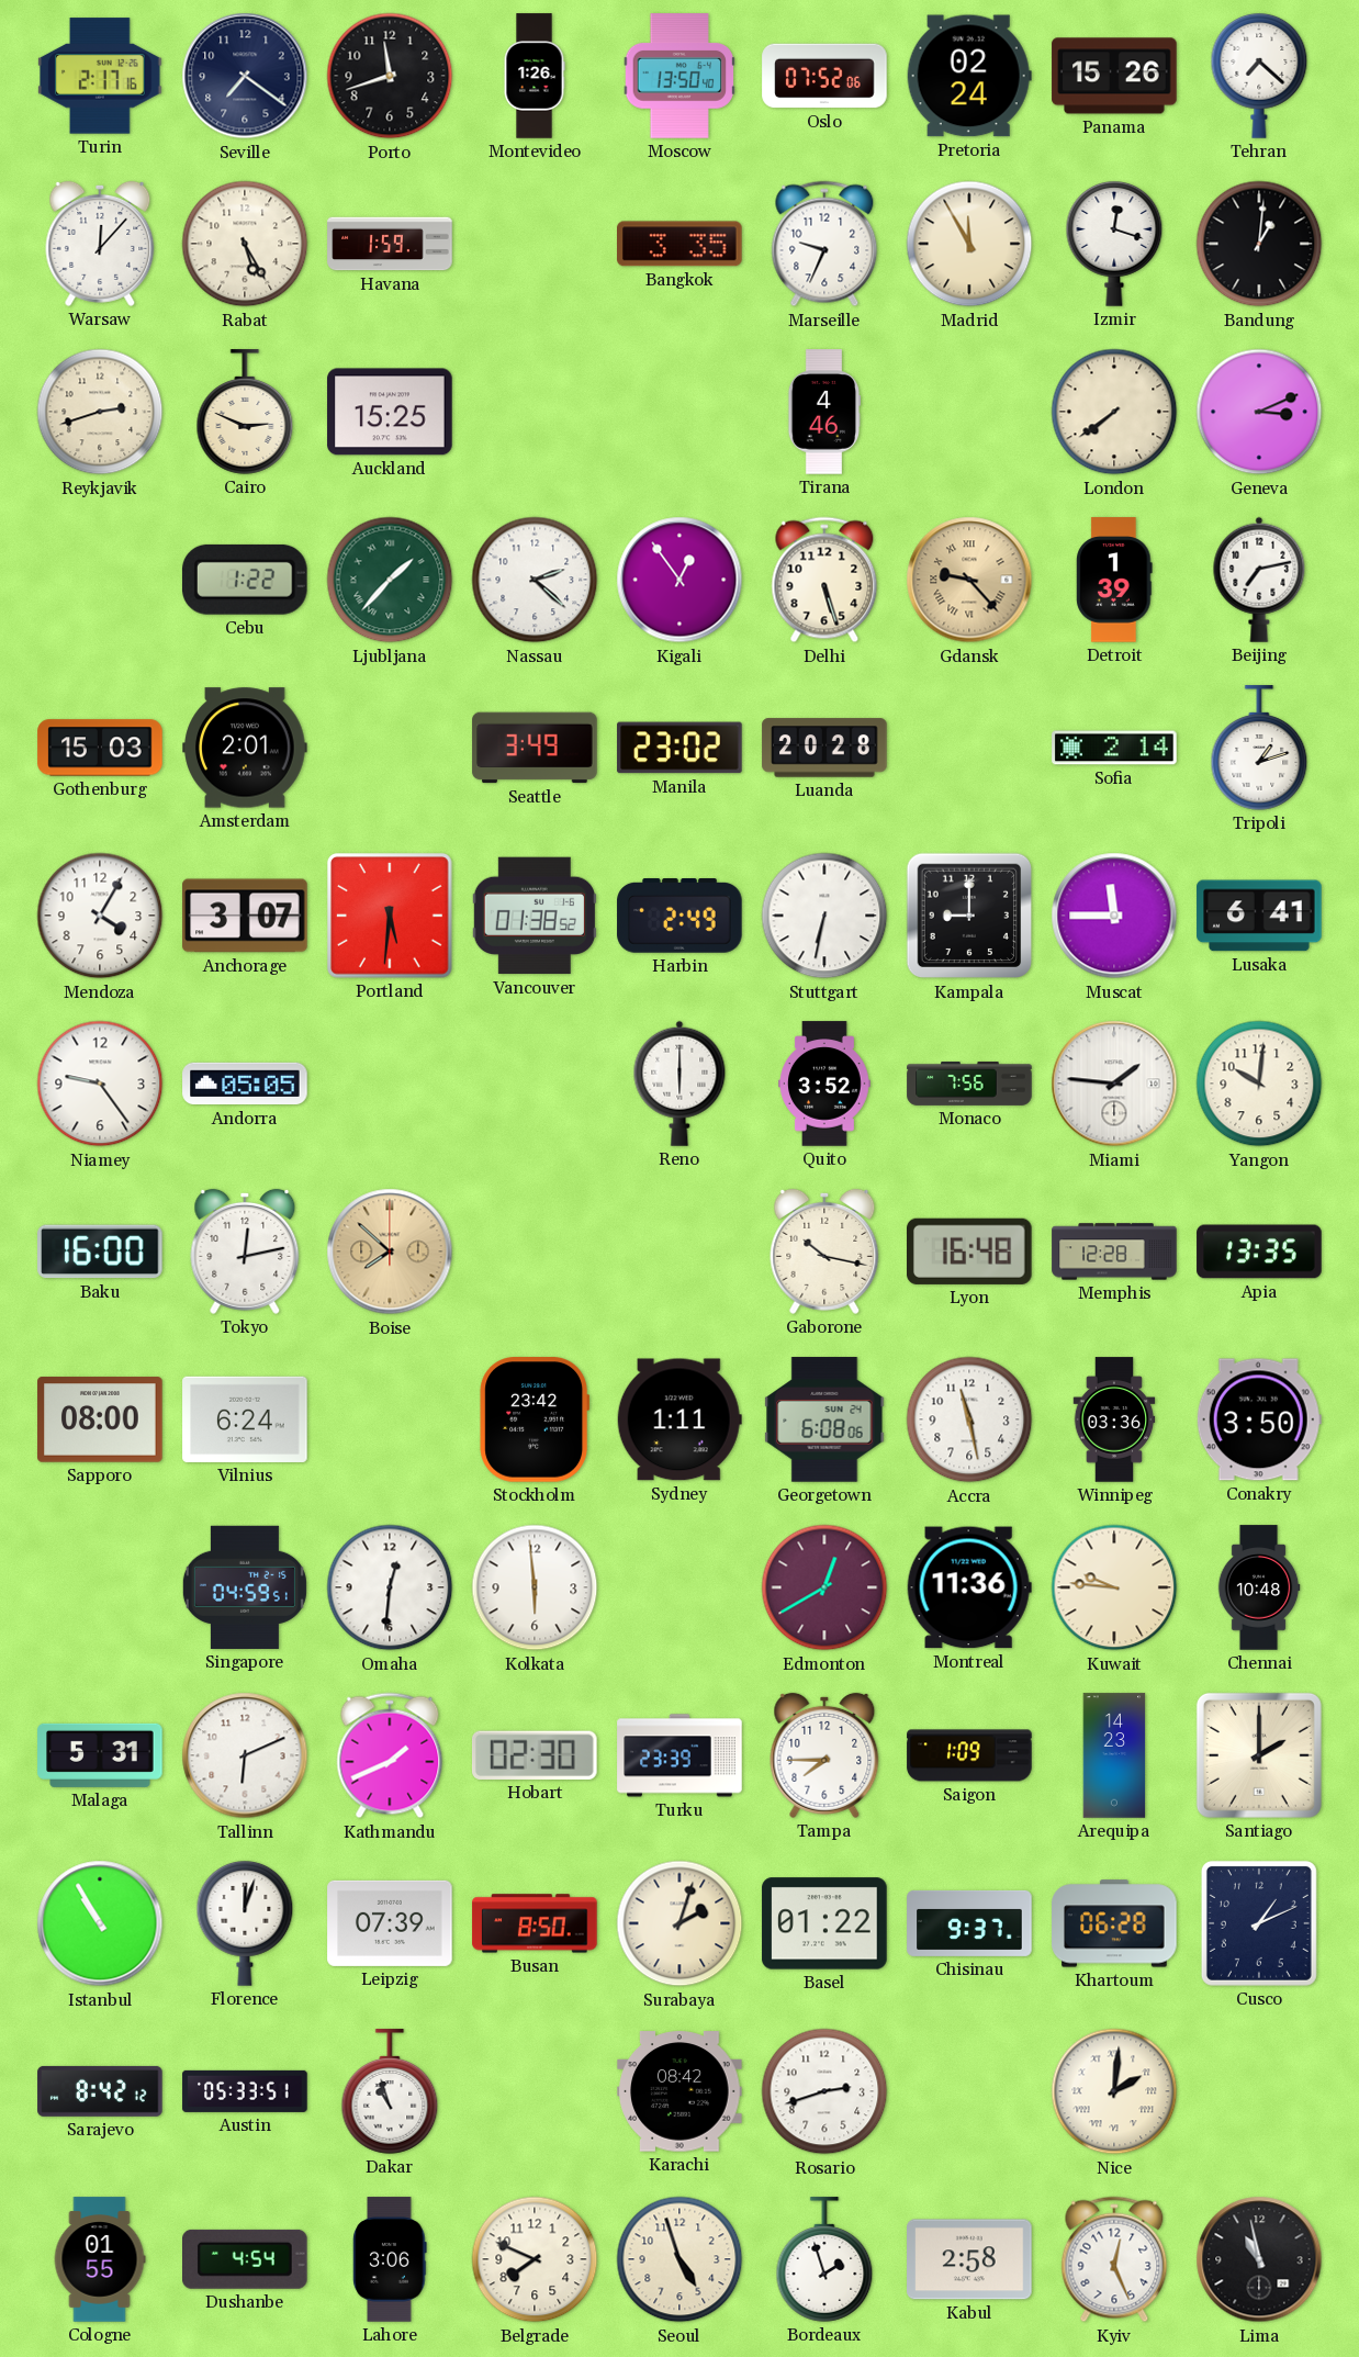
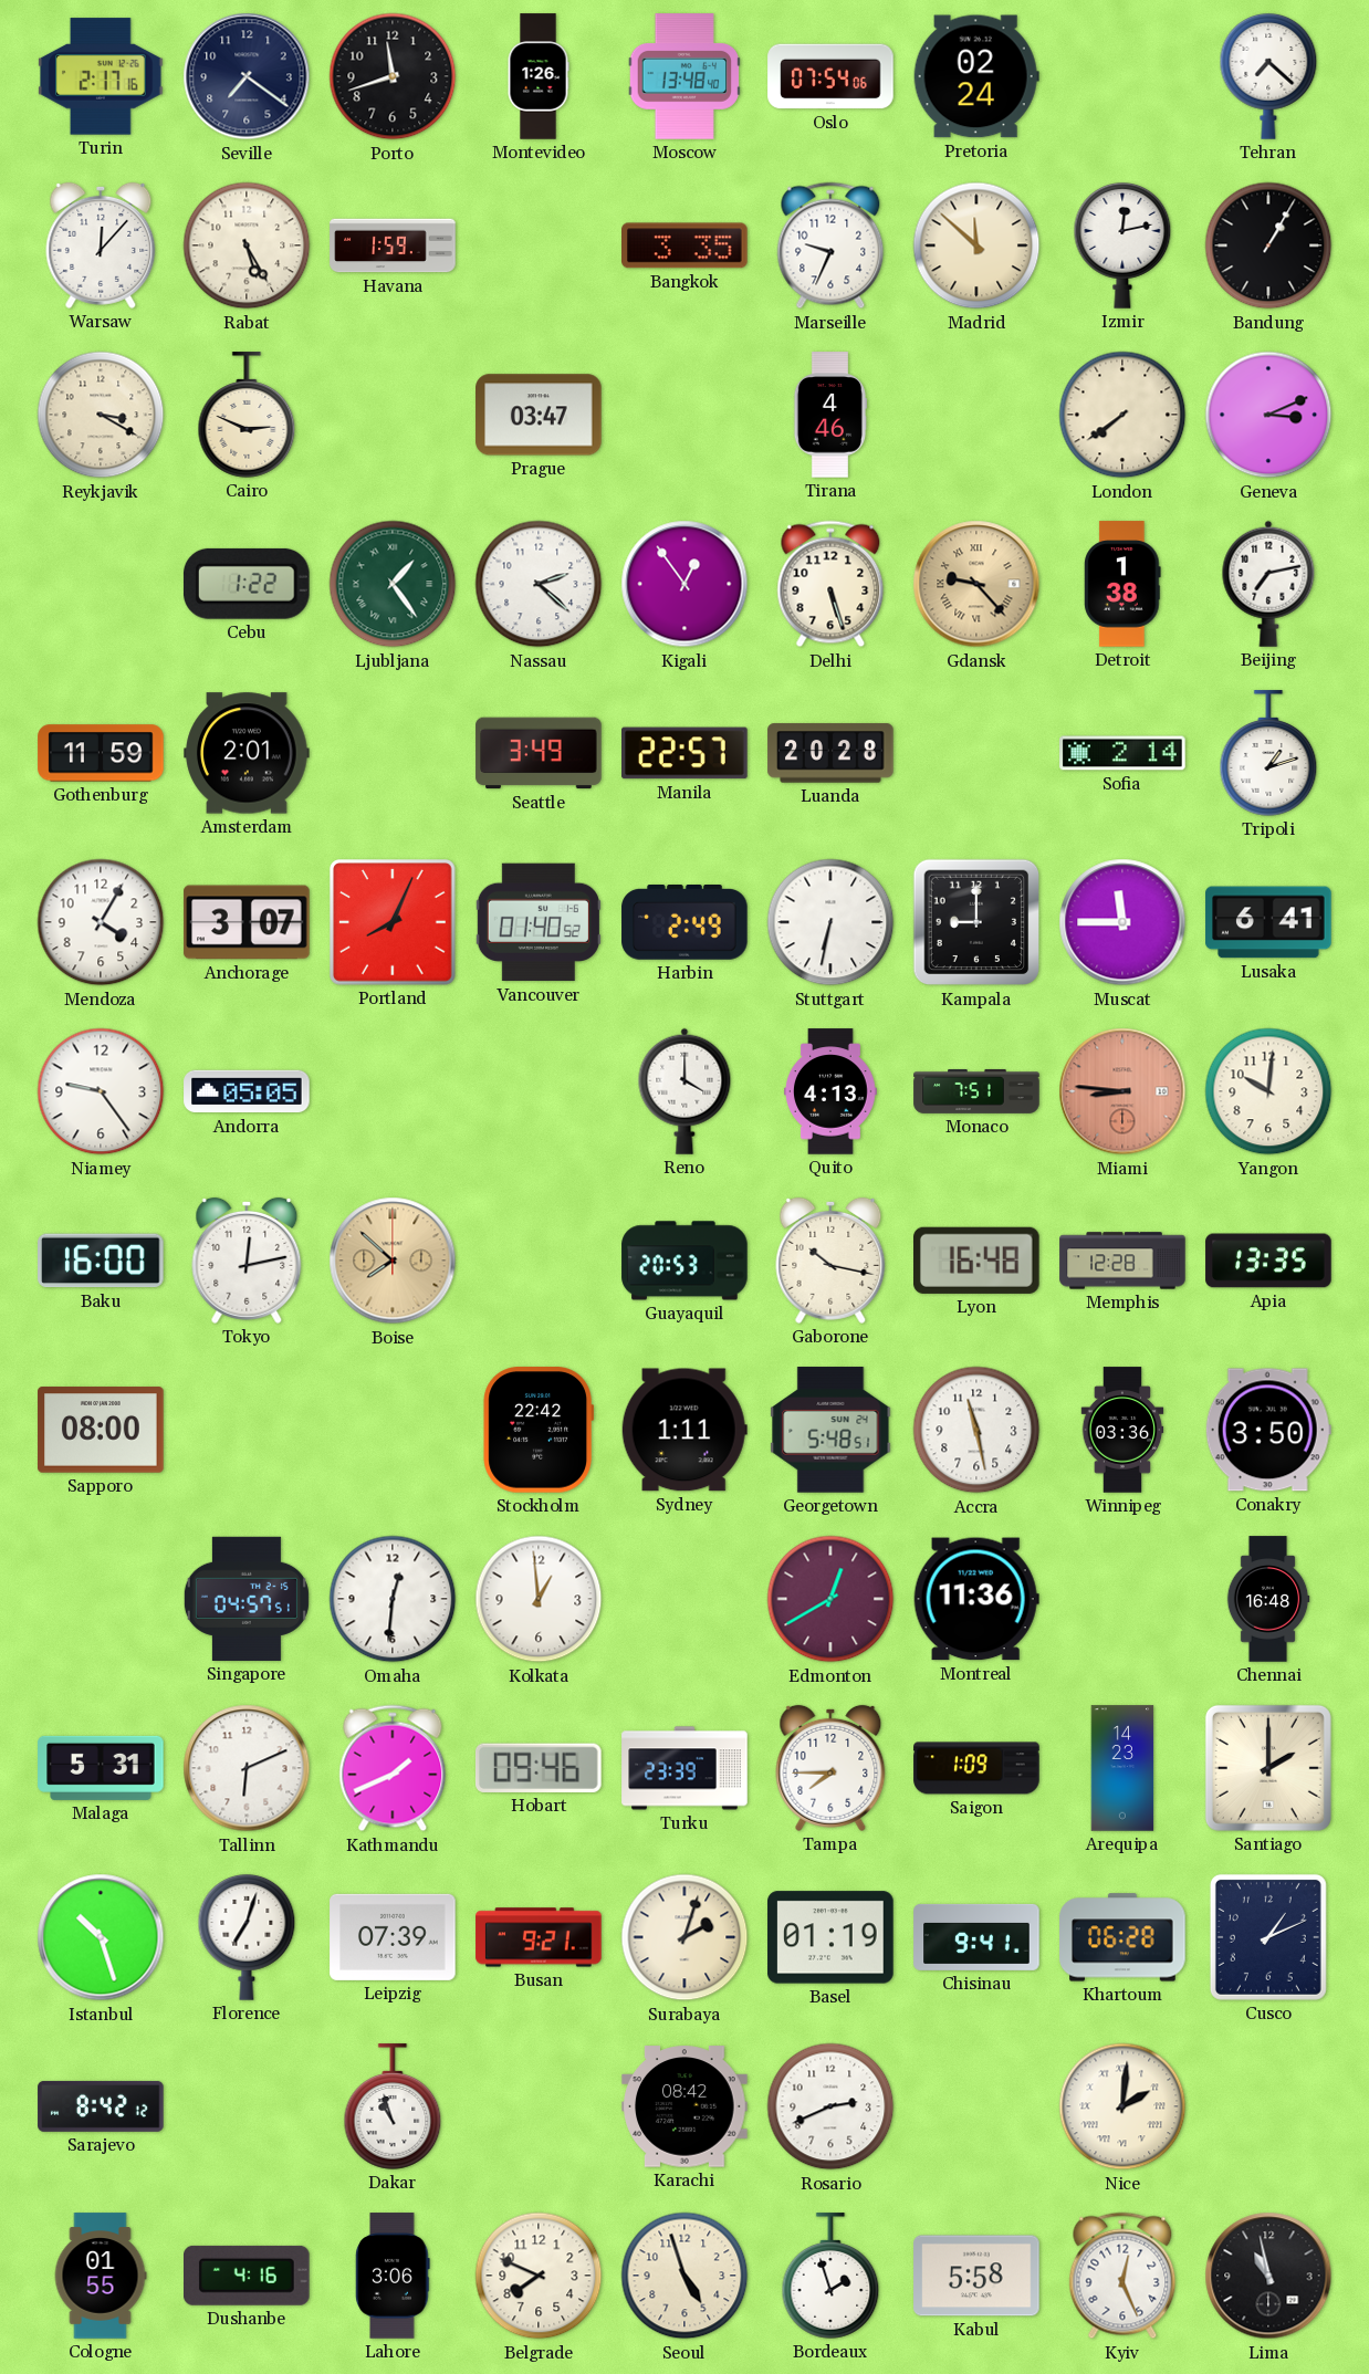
Moscow: 13:50 -> 13:48 (684, 76)
Oslo: 07:52 -> 07:54 (830, 76)
Panama: 15:26 -> none (1114, 76)
Madrid: 11:55 -> 11:52 (976, 245)
Izmir: 12:18 -> 12:13 (1122, 245)
Bandung: 1:01 -> 1:05 (1268, 245)
Reykjavik: 2:42 -> 3:20 (101, 415)
Auckland: 15:25 -> none (390, 412)
Prague: none -> 03:47 (539, 415)
Ljubljana: 1:37 -> 1:24 (393, 584)
Detroit: 1:39 -> 1:38 (1122, 584)
Gothenburg: 15:03 -> 11:59 (101, 753)
Manila: 23:02 -> 22:57 (684, 753)
Portland: 5:31 -> 8:04 (394, 923)
Vancouver: 01:38 -> 01:40 (539, 922)
Reno: 6:00 -> 4:00 (684, 1091)
Quito: 3:52 -> 4:13 (830, 1091)
Monaco: 7:56 -> 7:51 (976, 1091)
Miami: 1:46 -> 8:46 (1122, 1091)
Miami dial: white -> salmon (1122, 1091)
Guayaquil: none -> 20:53 (684, 1261)
Vilnius: 6:24 -> none (245, 1419)
Stockholm: 23:42 -> 22:42 (539, 1430)
Georgetown: 6:08 -> 5:48 (830, 1430)
Singapore: 04:59 -> 04:57 (247, 1599)
Kolkata: 5:59 -> 12:59 (539, 1599)
Kuwait: 9:46 -> none (1114, 1587)
Chennai: 10:48 -> 16:48 (1268, 1599)
Hobart: 02:30 -> 09:46 (539, 1768)
Istanbul: 10:55 -> 10:27 (101, 1937)
Florence: 12:03 -> 7:03 (247, 1937)
Busan: 8:50 -> 9:21 (539, 1937)
Basel: 01:22 -> 01:19 (830, 1937)
Chisinau: 9:37 -> 9:41 (976, 1937)
Austin: 05:33 -> none (245, 2091)
Rosario: 2:42 -> 2:41 (830, 2106)
Dushanbe: 4:54 -> 4:16 (248, 2276)
Kabul: 2:58 -> 5:58 (976, 2276)
